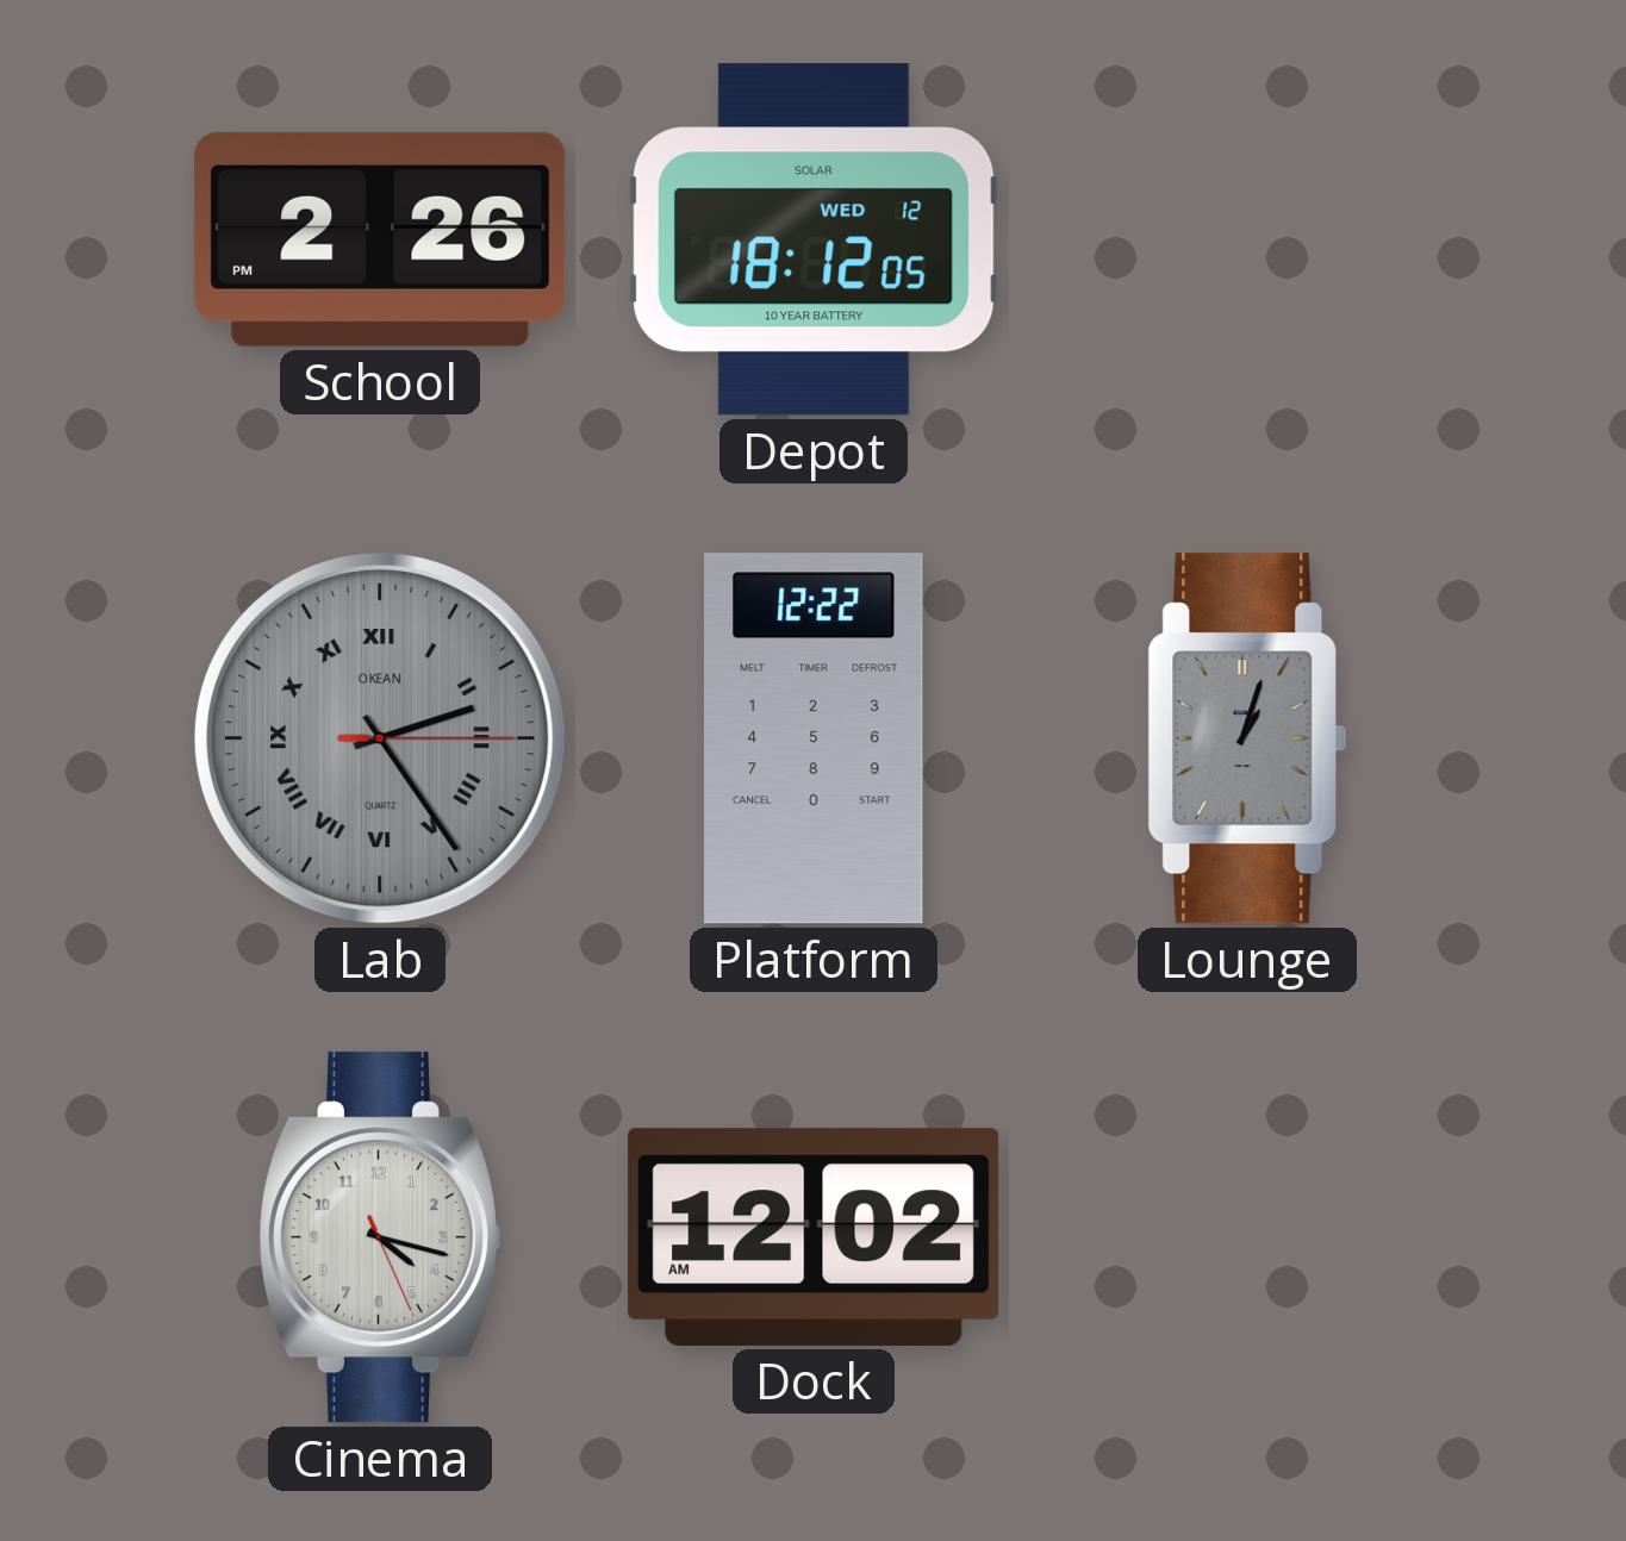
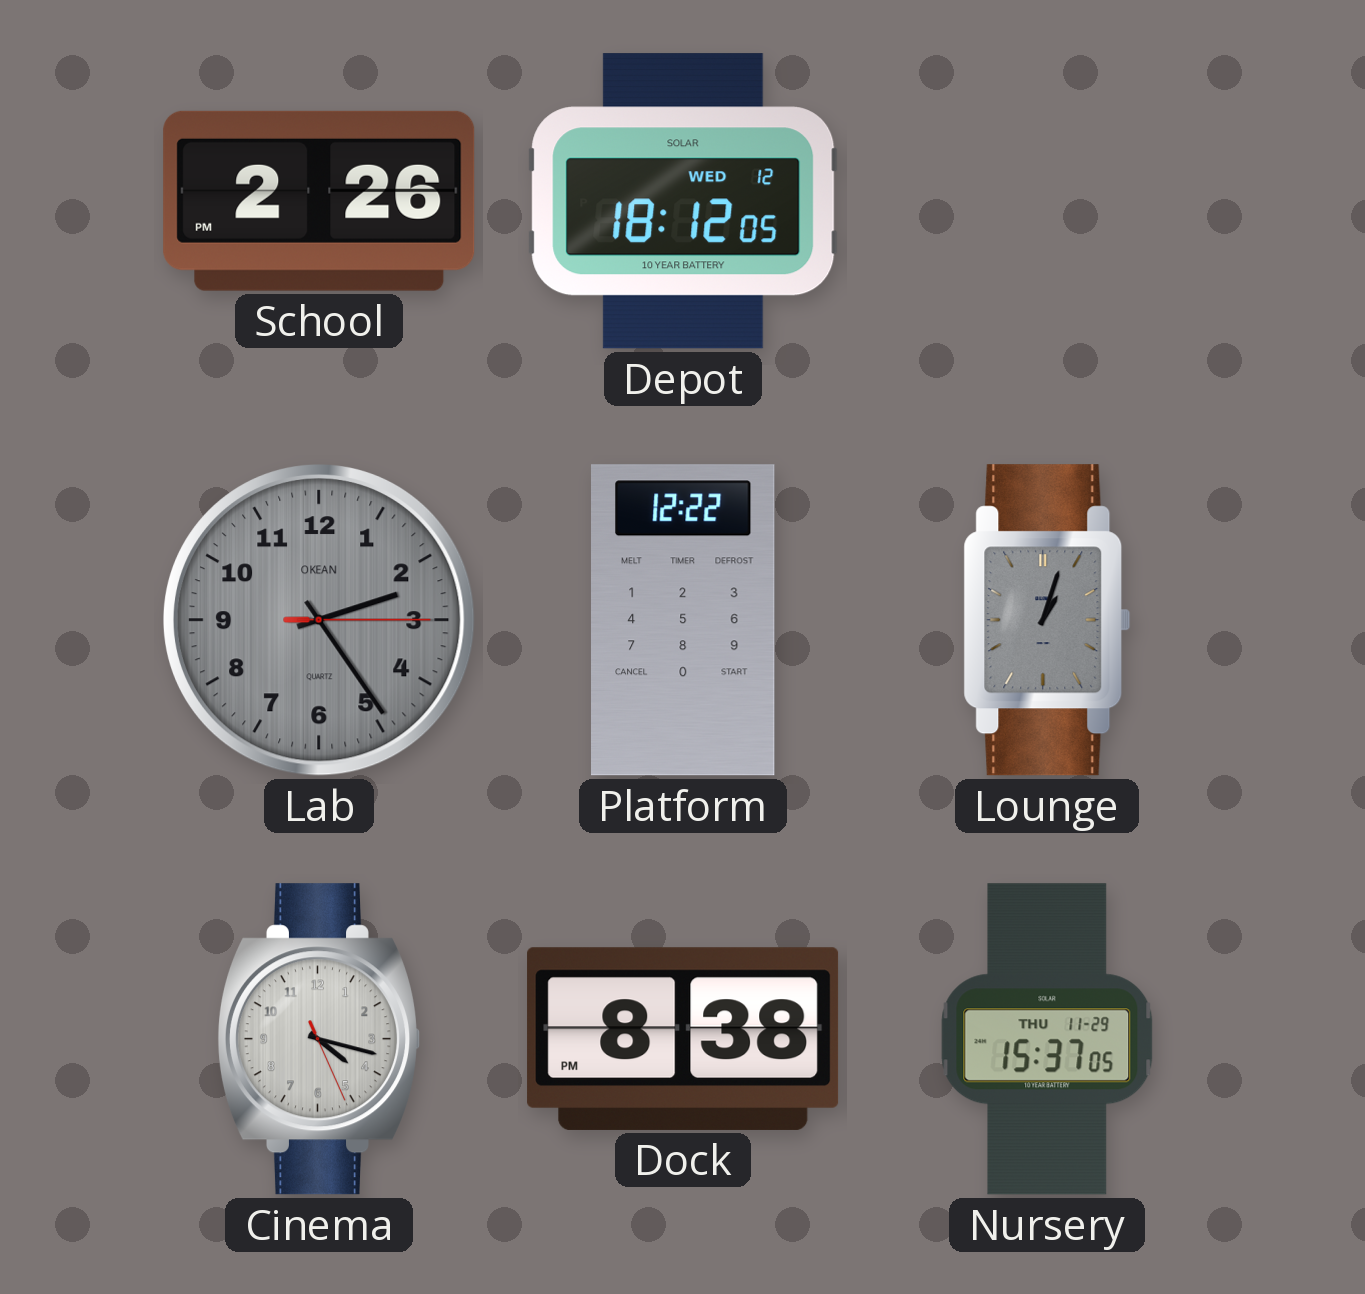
Lab numerals: Roman -> Arabic (319, 620)
Dock: 12:02 -> 8:38 (683, 1039)
Nursery: none -> 15:37 (1047, 1039)
